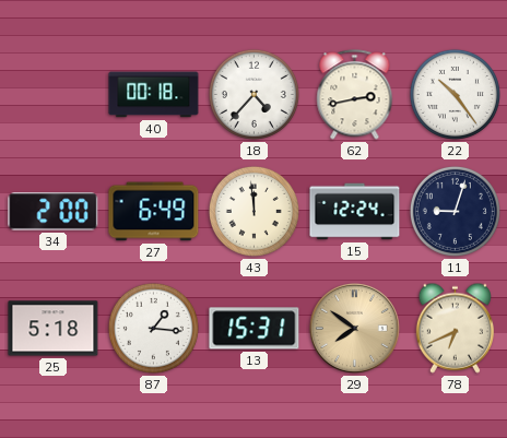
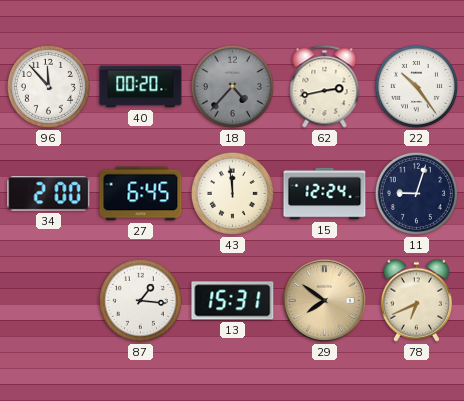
96: none -> 11:53 (48, 86)
40: 00:18 -> 00:20 (141, 87)
18 dial: white -> grey (232, 86)
27: 6:49 -> 6:45 (141, 194)
25: 5:18 -> none (54, 329)
